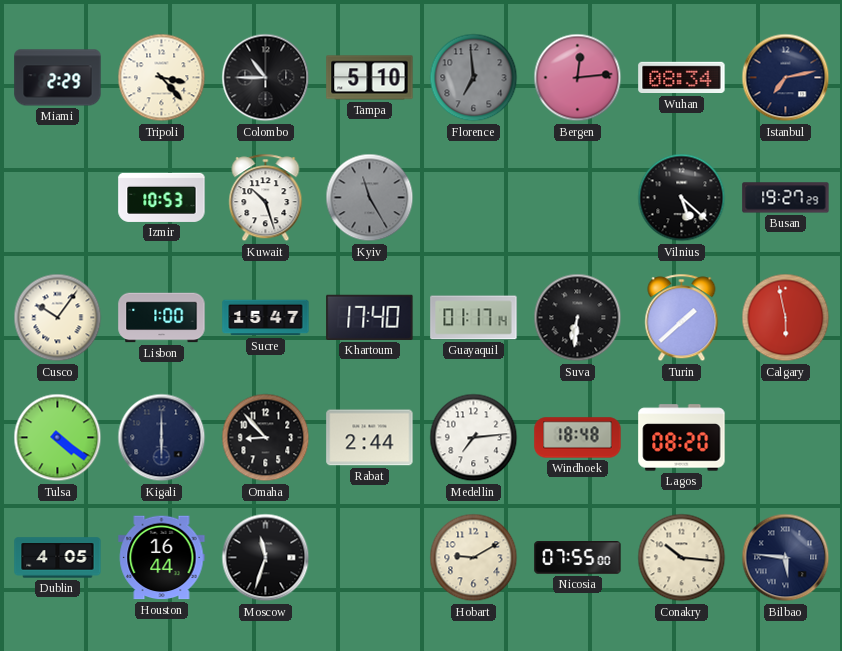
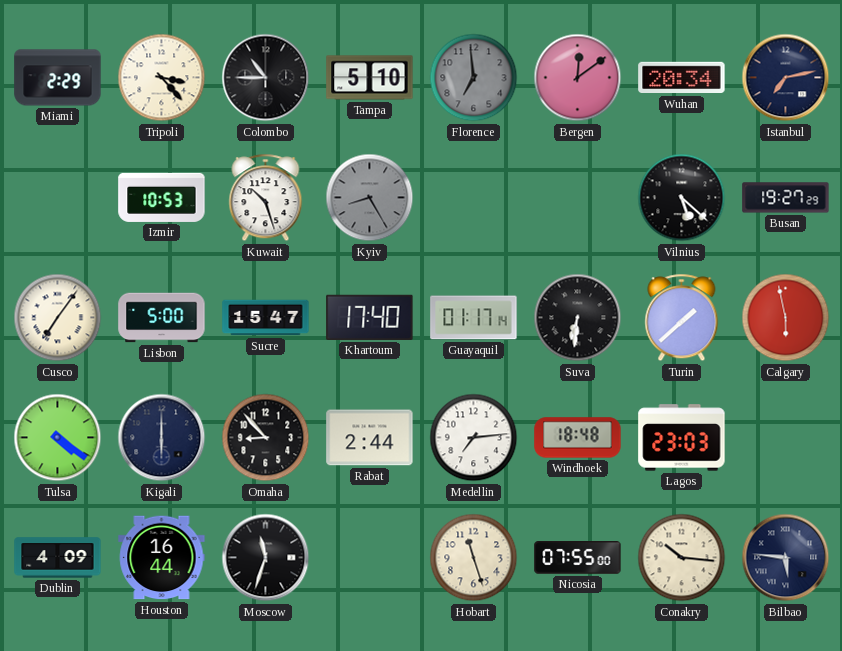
Bergen: 12:14 -> 12:09 (578, 78)
Wuhan: 08:34 -> 20:34 (682, 78)
Kyiv: 11:25 -> 8:25 (370, 198)
Cusco: 10:06 -> 7:06 (58, 318)
Lisbon: 1:00 -> 5:00 (162, 318)
Lagos: 08:20 -> 23:03 (682, 438)
Dublin: 4:05 -> 4:09 (58, 558)
Hobart: 9:10 -> 11:27 (474, 558)
